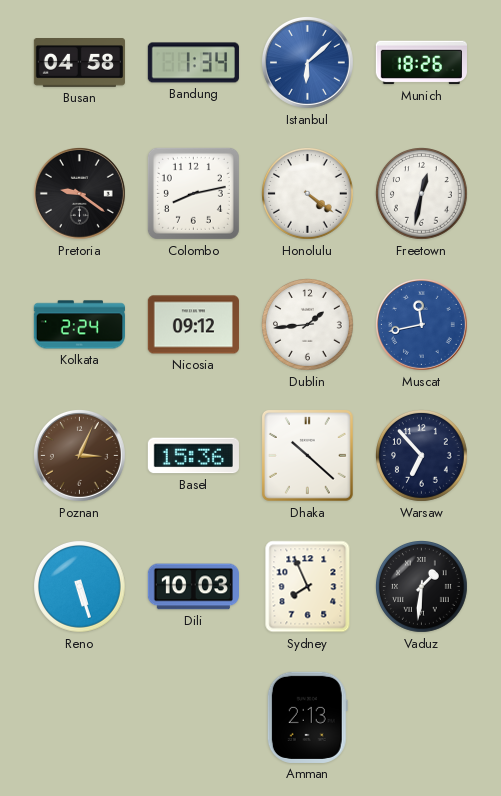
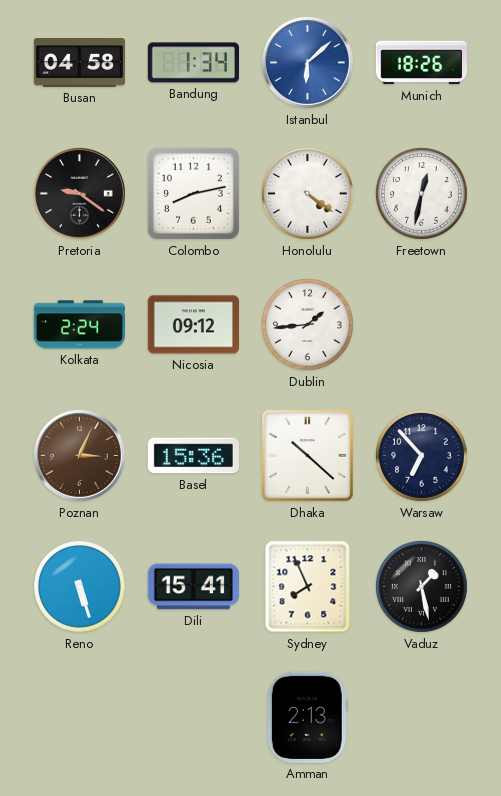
Muscat: 11:43 -> none (421, 324)
Dili: 10:03 -> 15:41 (193, 587)
Vaduz: 1:31 -> 1:28 (422, 587)
